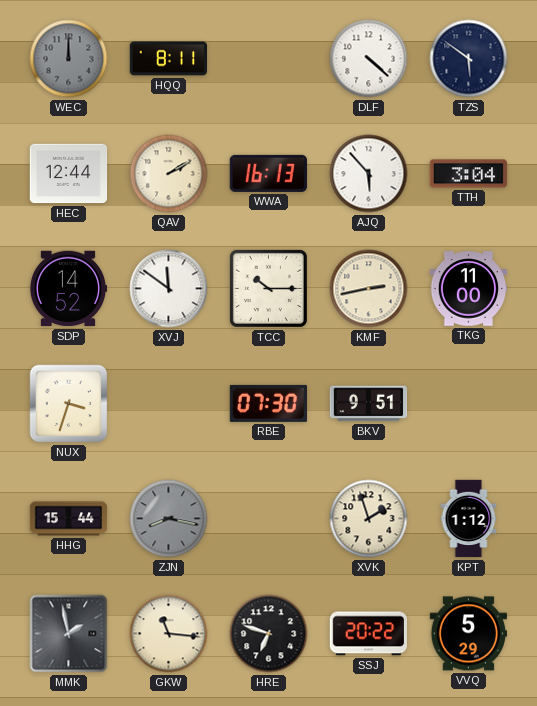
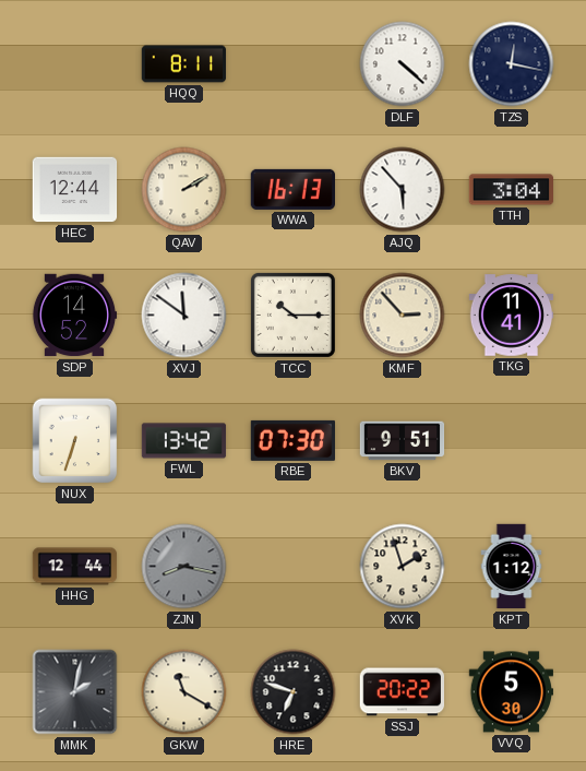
WEC: 12:00 -> none (69, 59)
TZS: 5:51 -> 12:17 (512, 64)
KMF: 2:43 -> 2:53 (403, 316)
TKG: 11:00 -> 11:41 (512, 316)
NUX: 3:33 -> 6:33 (75, 441)
FWL: none -> 13:42 (184, 441)
HHG: 15:44 -> 12:44 (75, 567)
MMK: 1:58 -> 2:02 (75, 692)
GKW: 11:16 -> 11:20 (184, 692)
VVQ: 5:29 -> 5:30 (512, 692)
